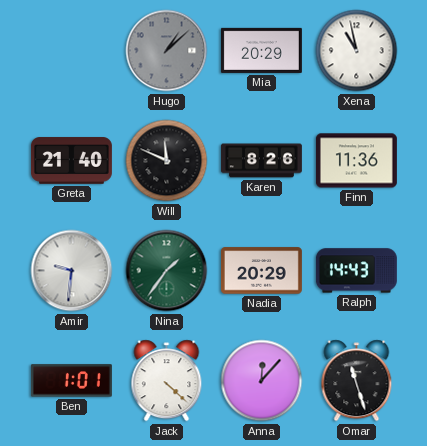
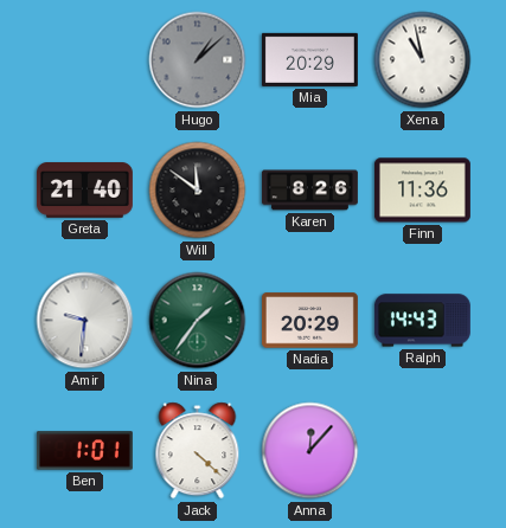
Will: 11:49 -> 11:51 (198, 191)
Omar: 11:27 -> none (357, 381)
